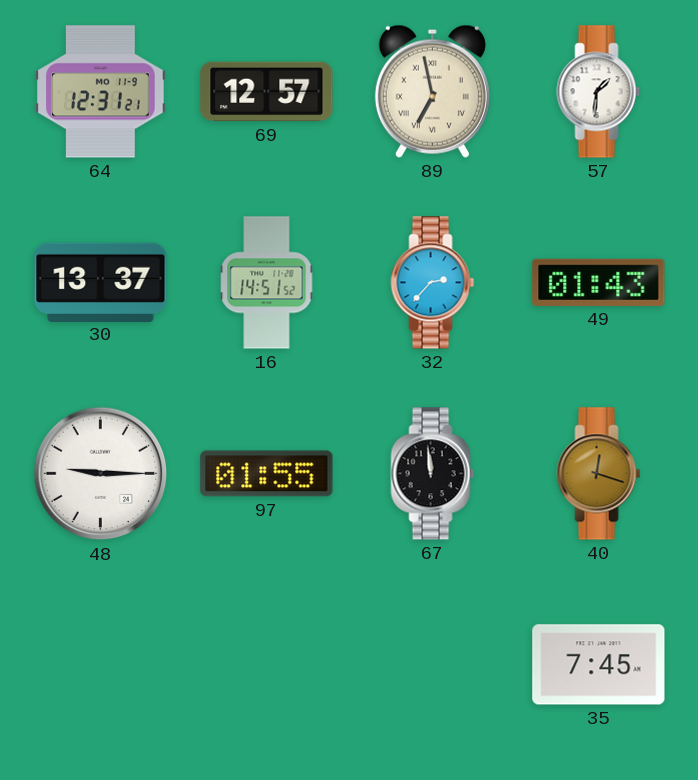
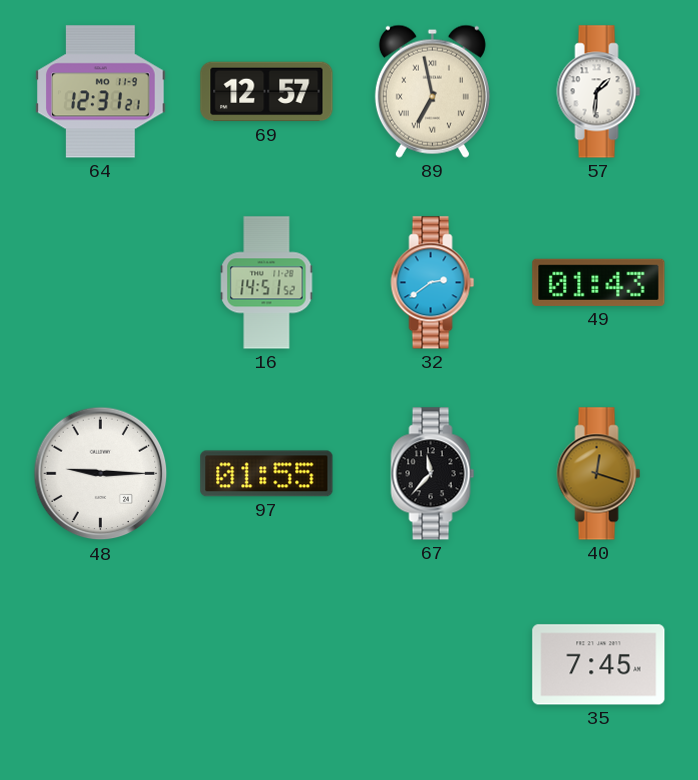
30: 13:37 -> none (101, 282)
32: 2:37 -> 2:39 (433, 283)
67: 11:59 -> 11:37 (433, 474)
